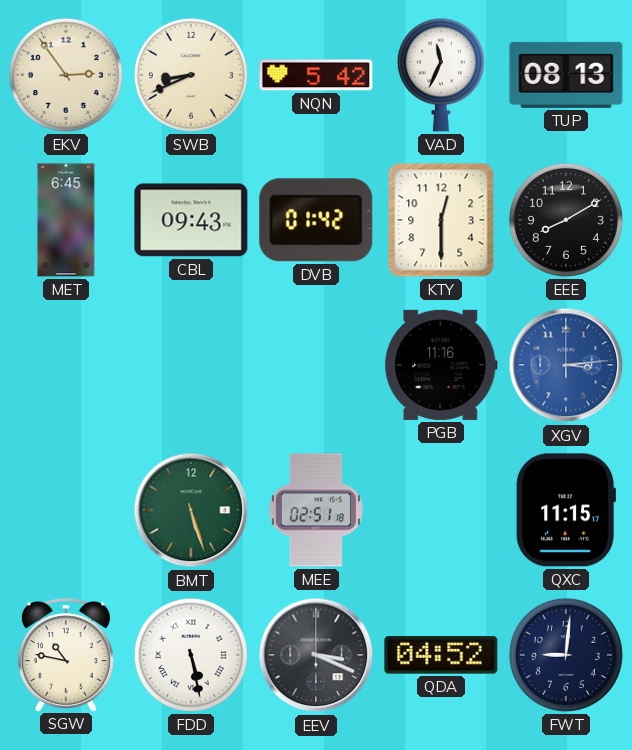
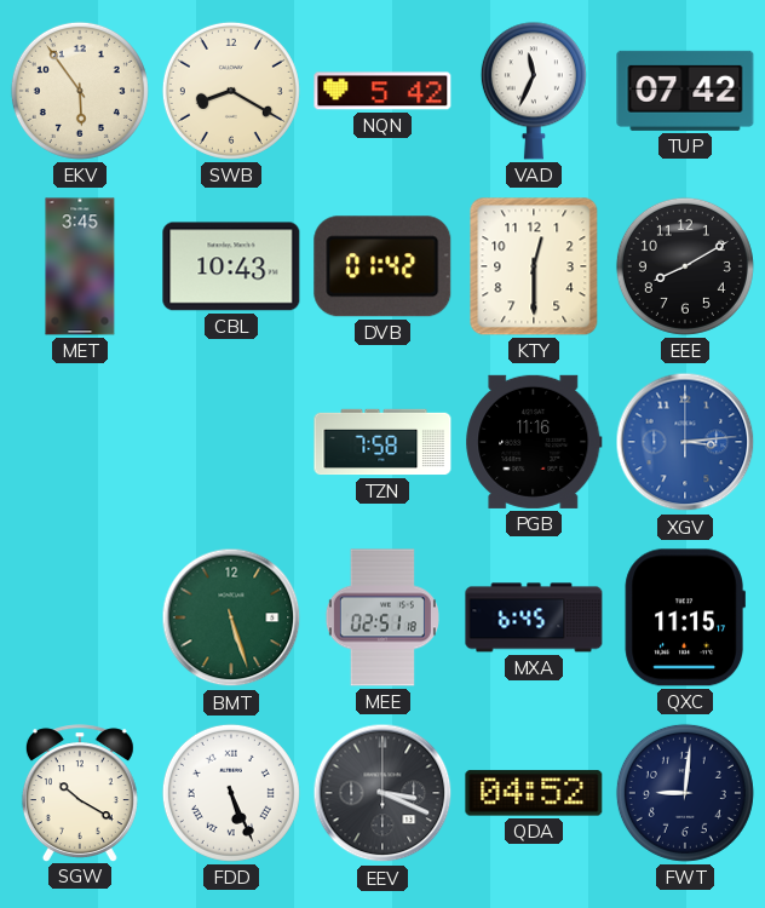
EKV: 2:54 -> 5:54 (80, 91)
SWB: 8:41 -> 8:20 (231, 91)
TUP: 08:13 -> 07:42 (685, 91)
MET: 6:45 -> 3:45 (80, 266)
CBL: 09:43 -> 10:43 (231, 266)
TZN: none -> 7:58 (382, 442)
MXA: none -> 6:45 (534, 617)
SGW: 10:47 -> 10:20 (80, 793)
FDD: 5:28 -> 5:26 (231, 793)
